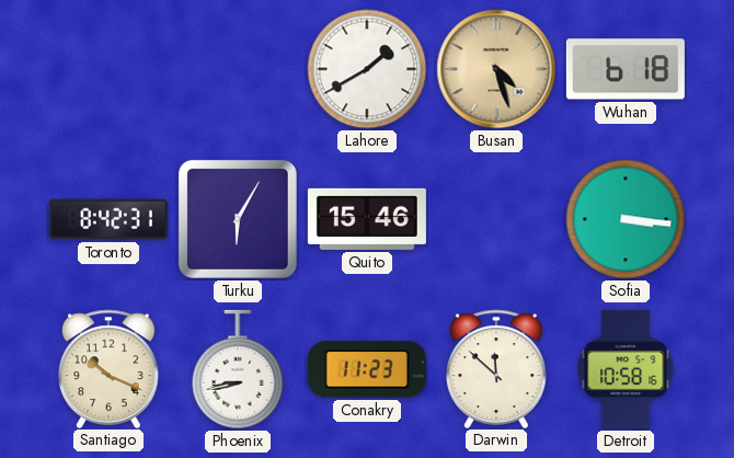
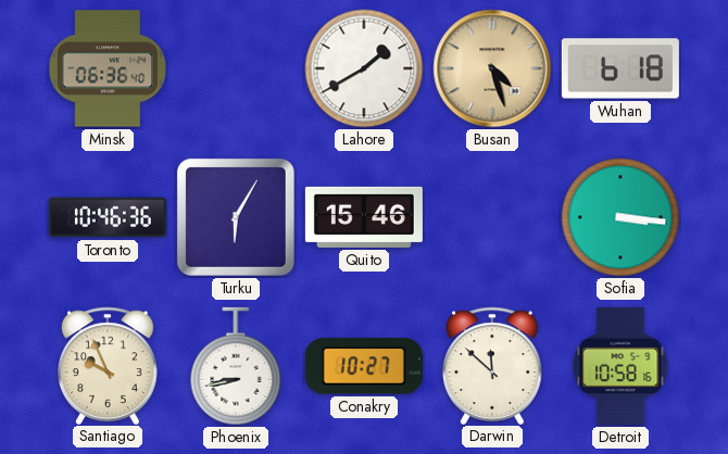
Minsk: none -> 06:36 (106, 68)
Toronto: 8:42 -> 10:46 (108, 217)
Santiago: 10:19 -> 9:56 (109, 365)
Conakry: 11:23 -> 10:27 (364, 366)
